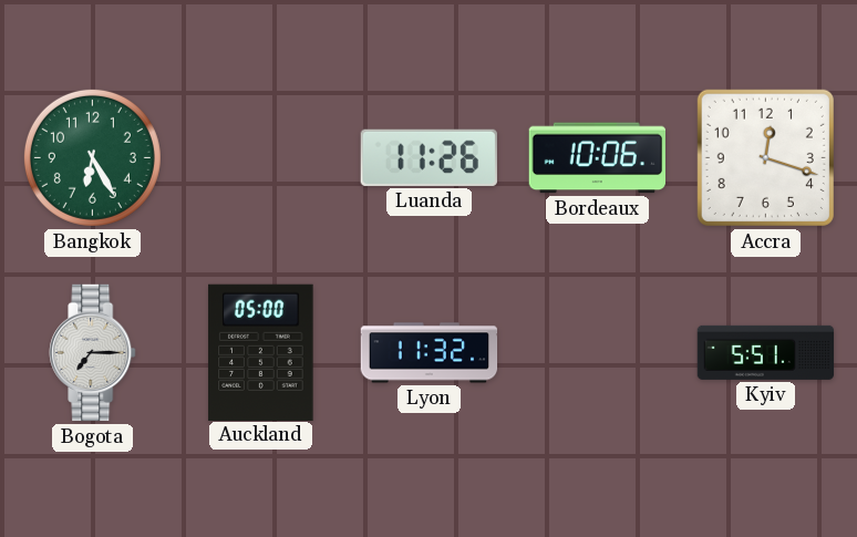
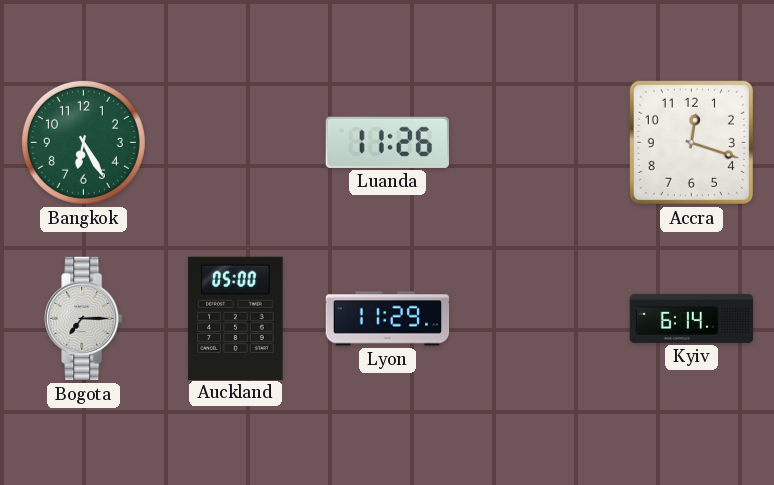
Bordeaux: 10:06 -> none (597, 158)
Lyon: 11:32 -> 11:29 (388, 319)
Kyiv: 5:51 -> 6:14 (692, 318)
